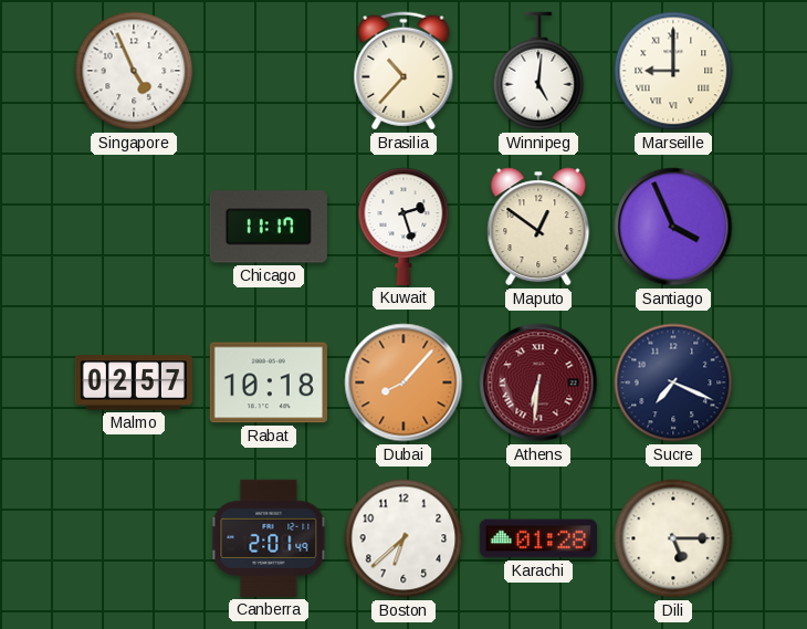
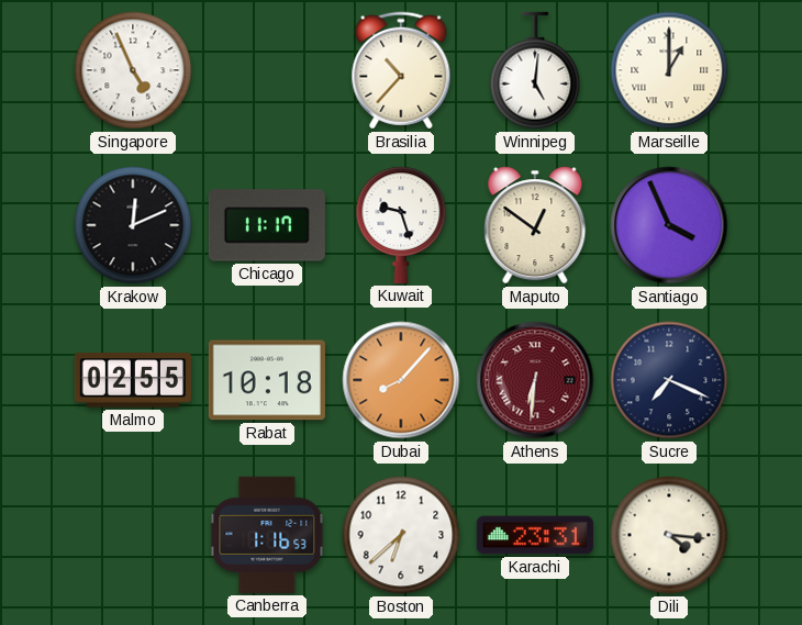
Marseille: 9:00 -> 1:00 (669, 70)
Krakow: none -> 12:11 (133, 225)
Kuwait: 2:27 -> 9:27 (401, 225)
Malmo: 02:57 -> 02:55 (133, 380)
Canberra: 2:01 -> 1:16 (267, 535)
Karachi: 01:28 -> 23:31 (535, 535)
Dili: 5:15 -> 4:16 (669, 535)
